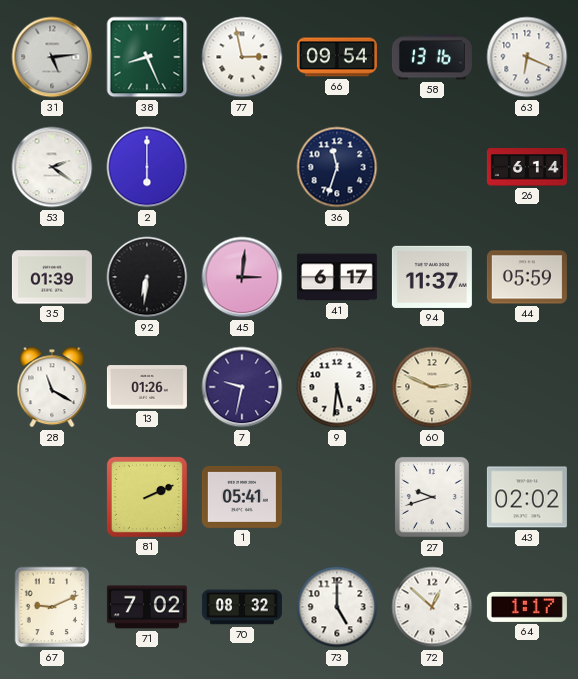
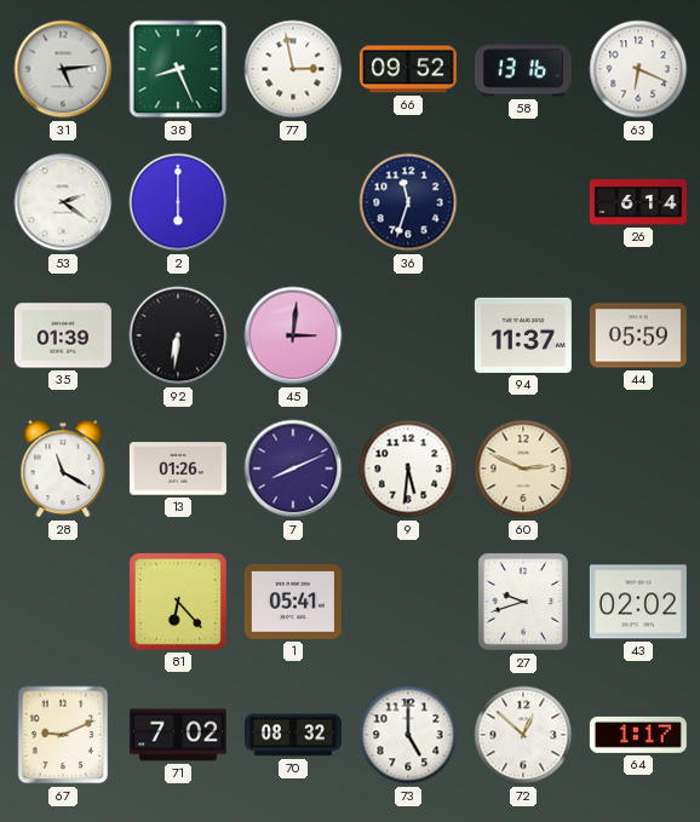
66: 09:54 -> 09:52 (408, 69)
41: 6:17 -> none (337, 277)
7: 9:32 -> 8:11 (293, 469)
81: 2:11 -> 6:23 (178, 602)
